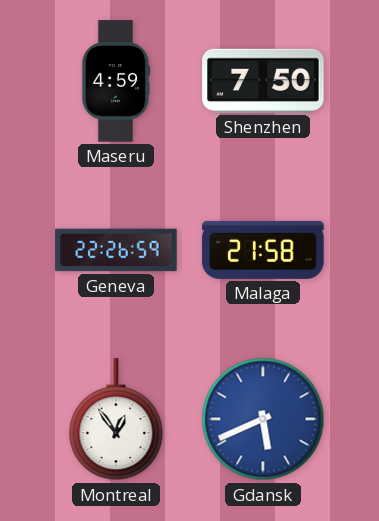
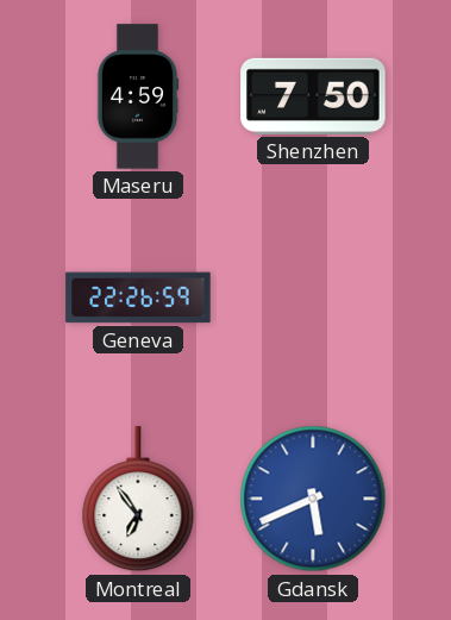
Malaga: 21:58 -> none (263, 250)
Montreal: 12:54 -> 6:54 (138, 500)
